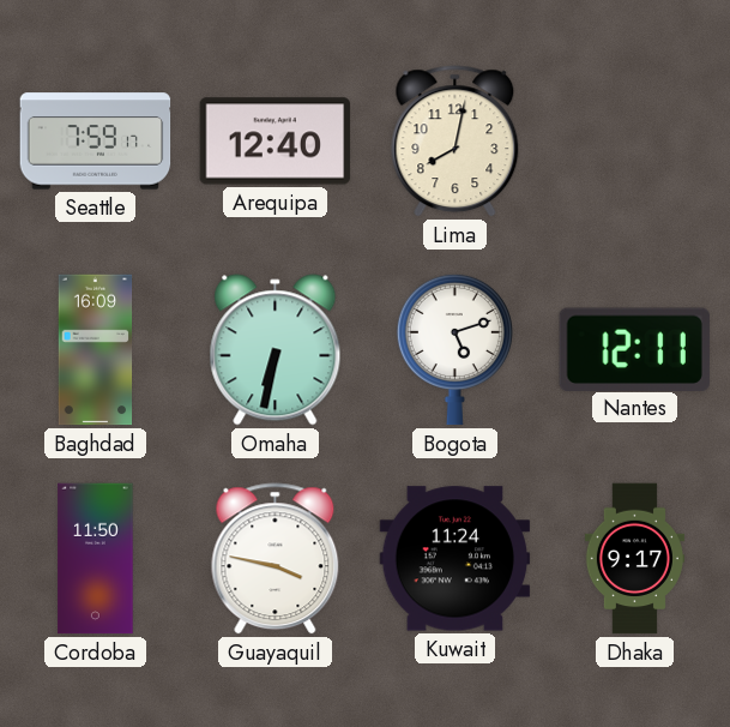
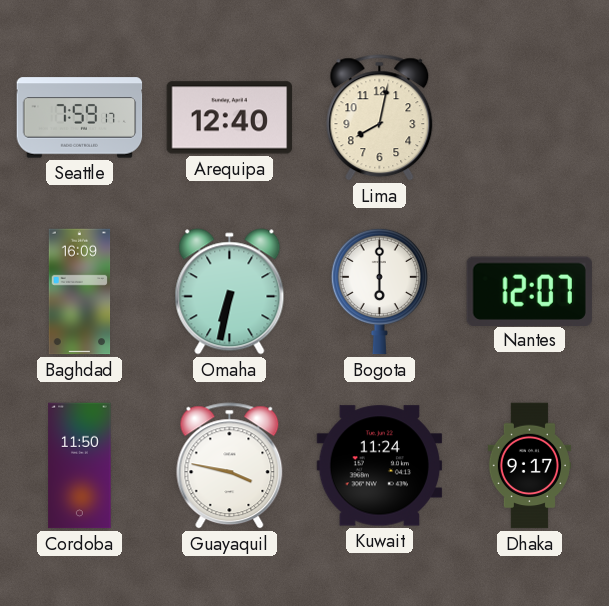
Bogota: 5:12 -> 6:00 (379, 291)
Nantes: 12:11 -> 12:07 (529, 291)
